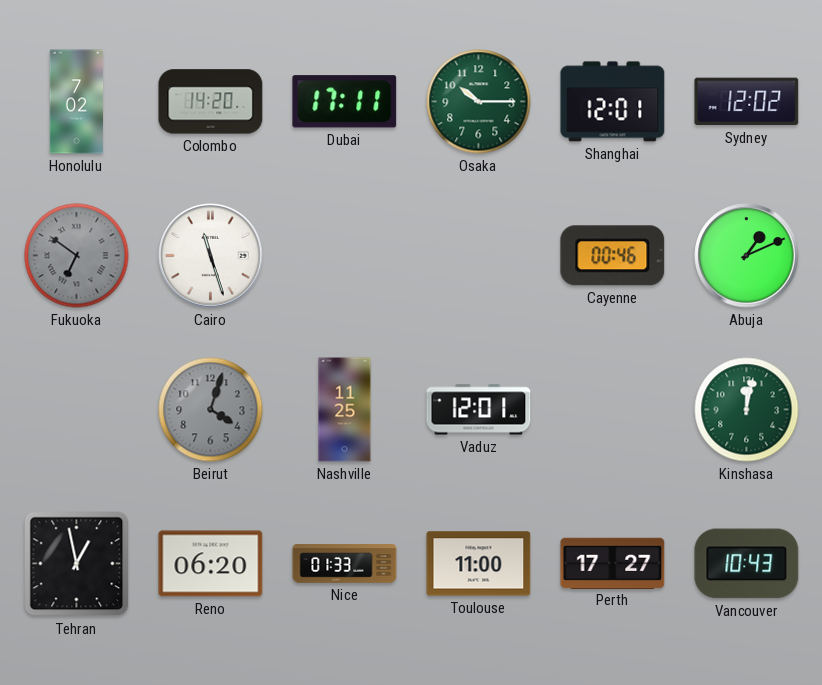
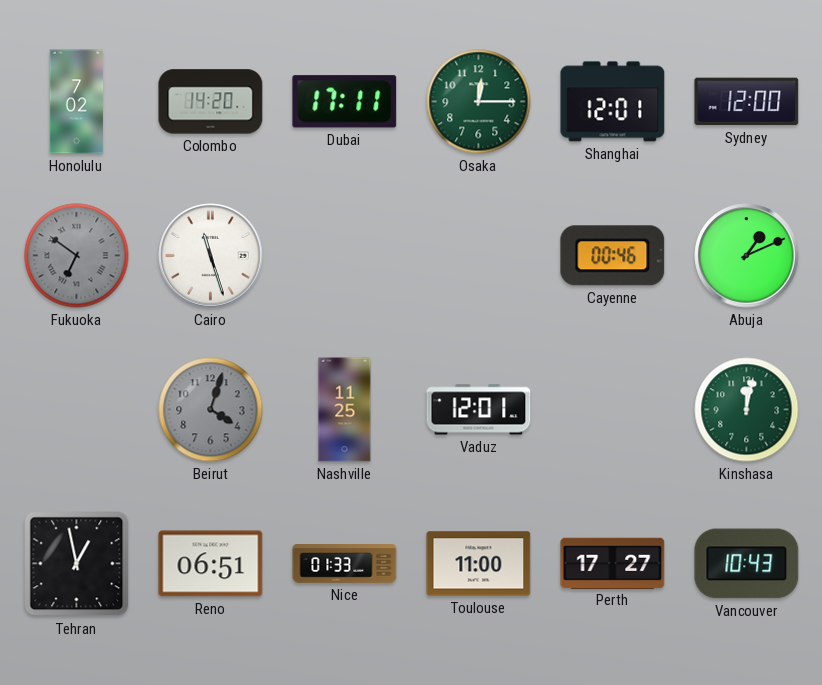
Osaka: 10:15 -> 12:15 (479, 102)
Sydney: 12:02 -> 12:00 (747, 102)
Reno: 06:20 -> 06:51 (211, 564)
